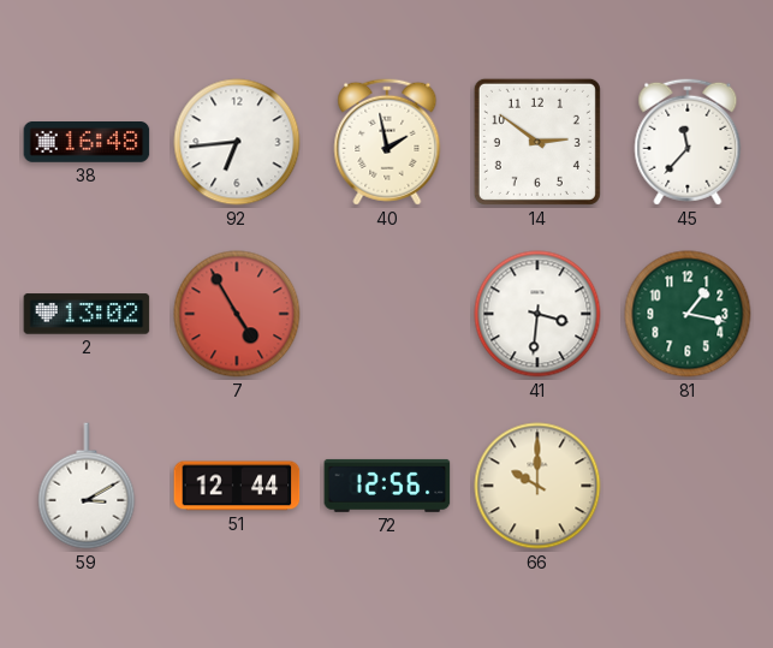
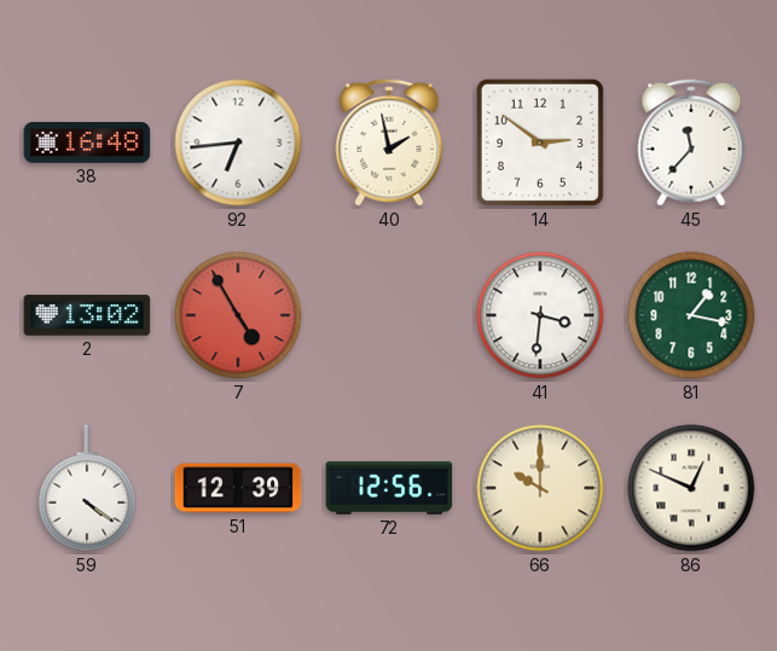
59: 3:10 -> 4:21 (87, 488)
51: 12:44 -> 12:39 (238, 488)
86: none -> 12:49 (691, 488)
